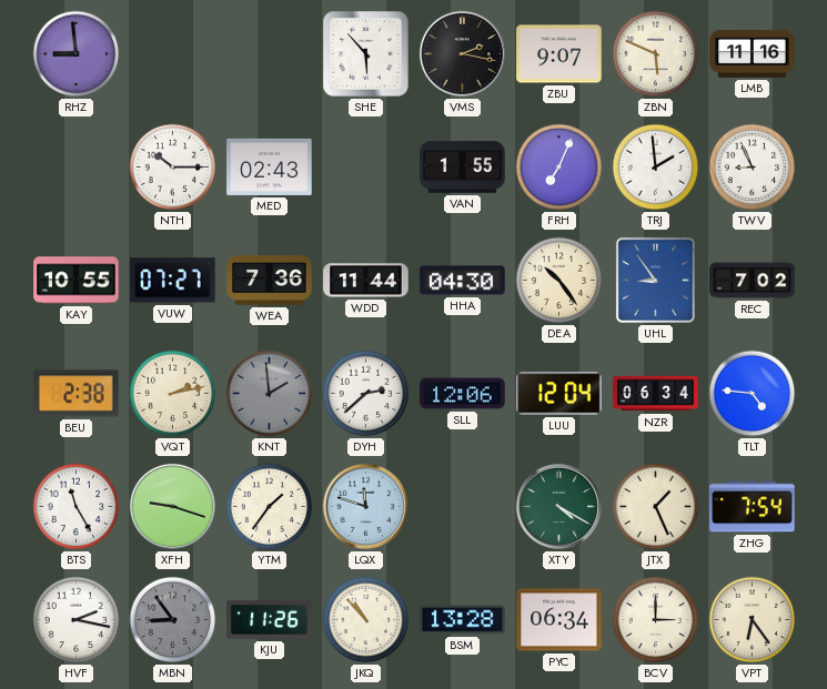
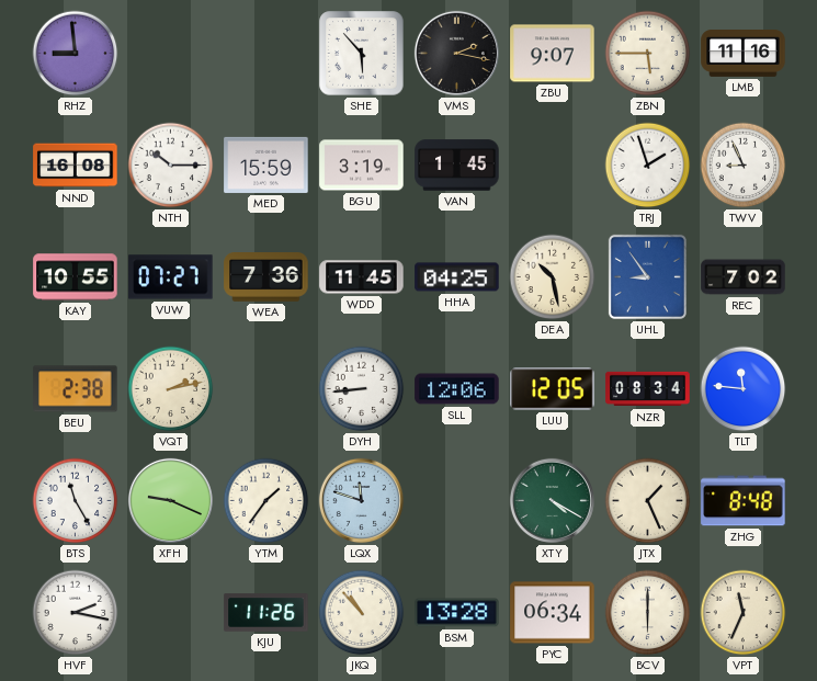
ZBN: 5:49 -> 5:45 (648, 54)
NND: none -> 16:08 (76, 166)
MED: 02:43 -> 15:59 (266, 164)
BGU: none -> 3:19 (362, 166)
VAN: 1:55 -> 1:45 (457, 166)
FRH: 7:04 -> none (559, 168)
TRJ: 1:59 -> 1:57 (648, 166)
WDD: 11:44 -> 11:45 (362, 277)
HHA: 04:30 -> 04:25 (457, 277)
DEA: 10:24 -> 10:28 (553, 277)
KNT: 1:59 -> none (270, 394)
DYH: 2:38 -> 8:44 (362, 389)
LUU: 12:04 -> 12:05 (553, 389)
NZR: 06:34 -> 08:34 (648, 389)
TLT: 4:46 -> 11:46 (744, 389)
XFH: 9:18 -> 9:19 (170, 500)
ZHG: 7:54 -> 8:48 (744, 501)
MBN: 8:54 -> none (173, 620)
BCV: 3:00 -> 6:00 (648, 613)
VPT: 6:24 -> 11:34 (744, 613)
